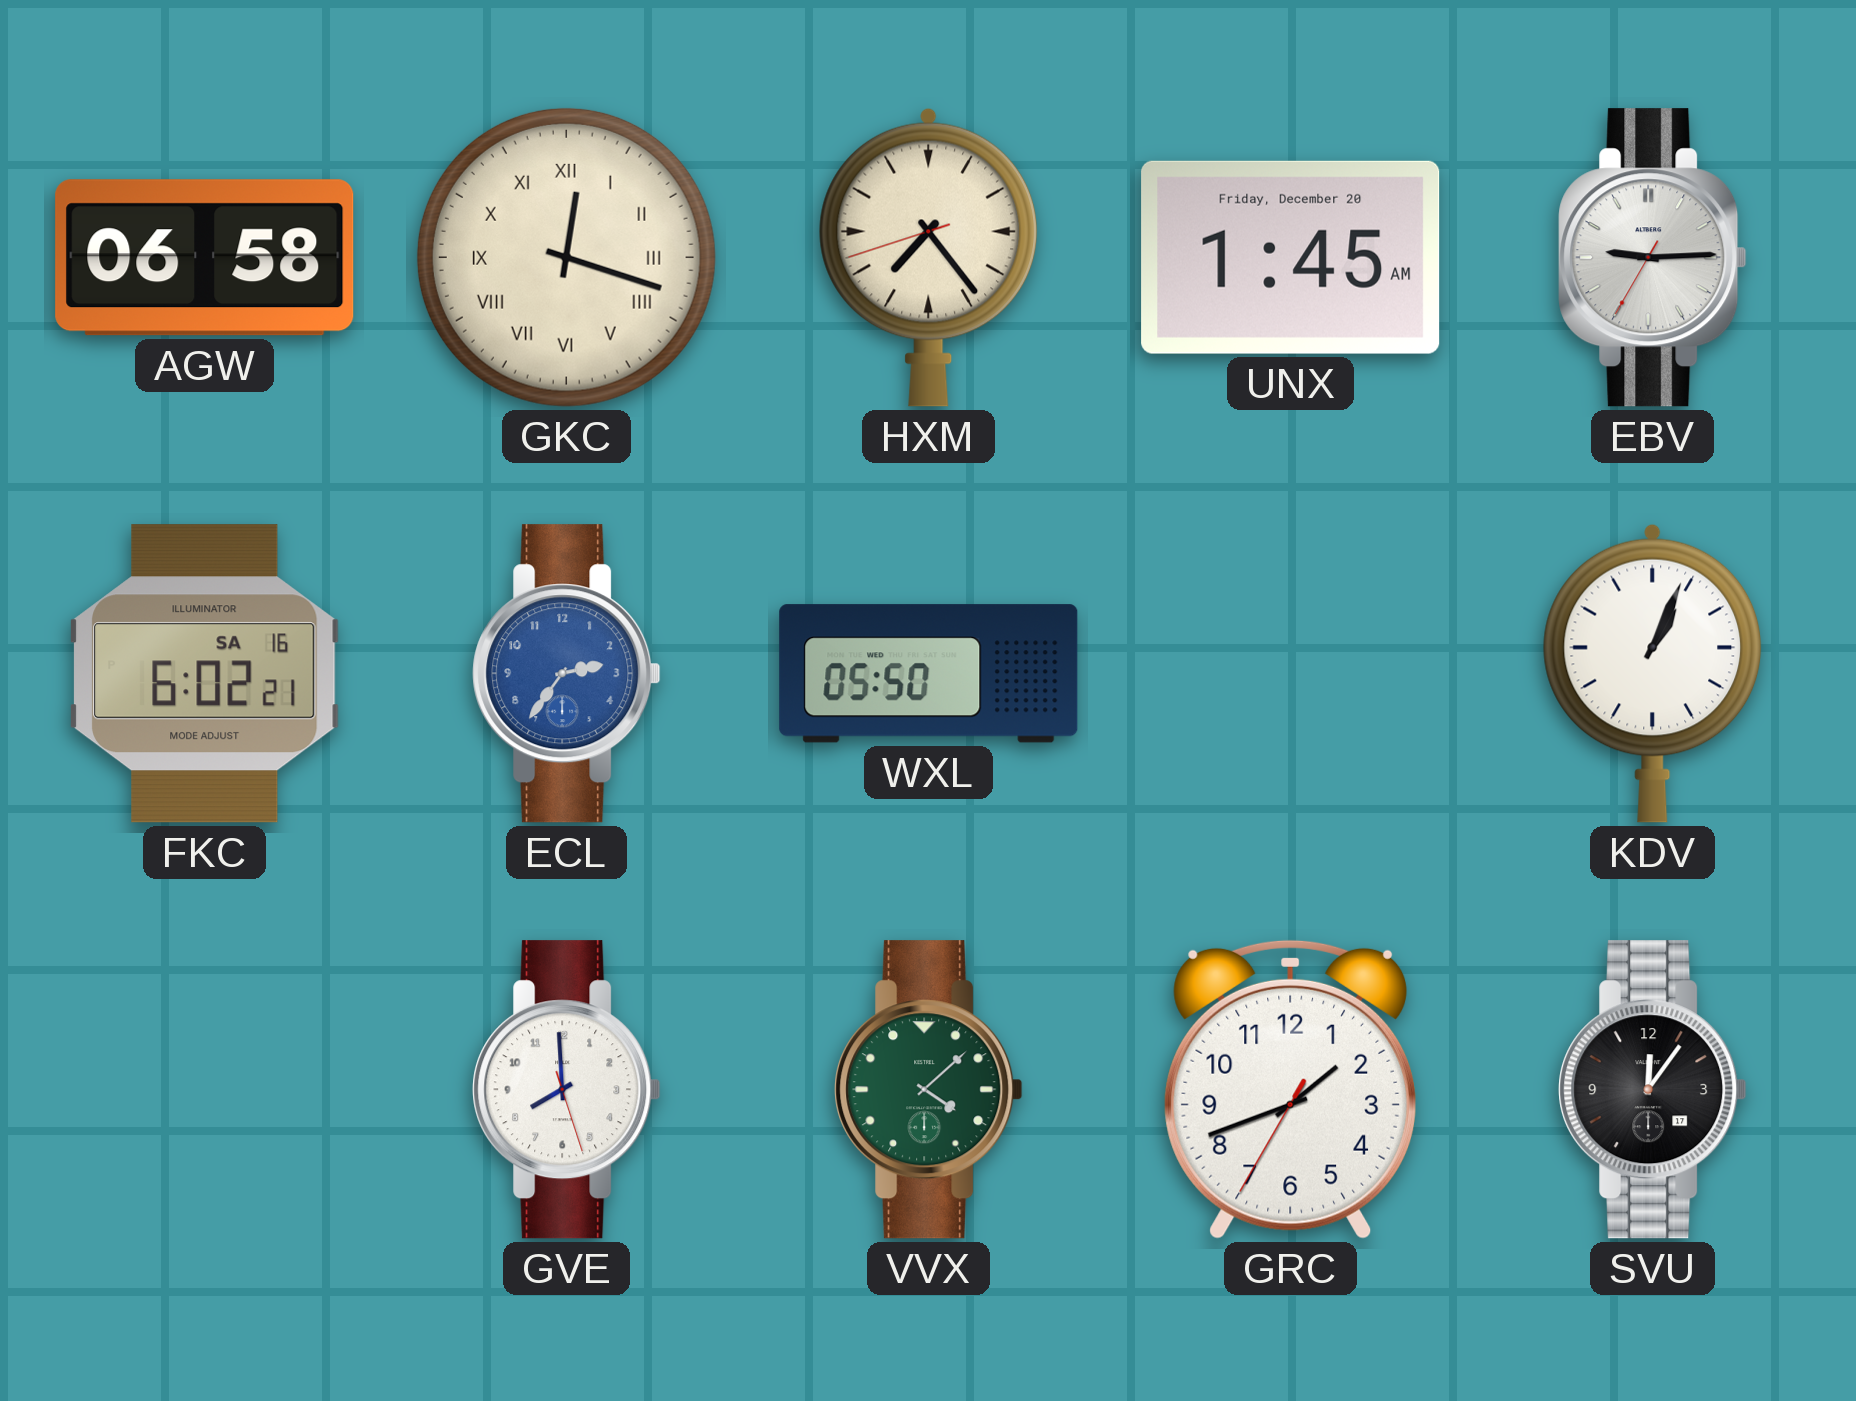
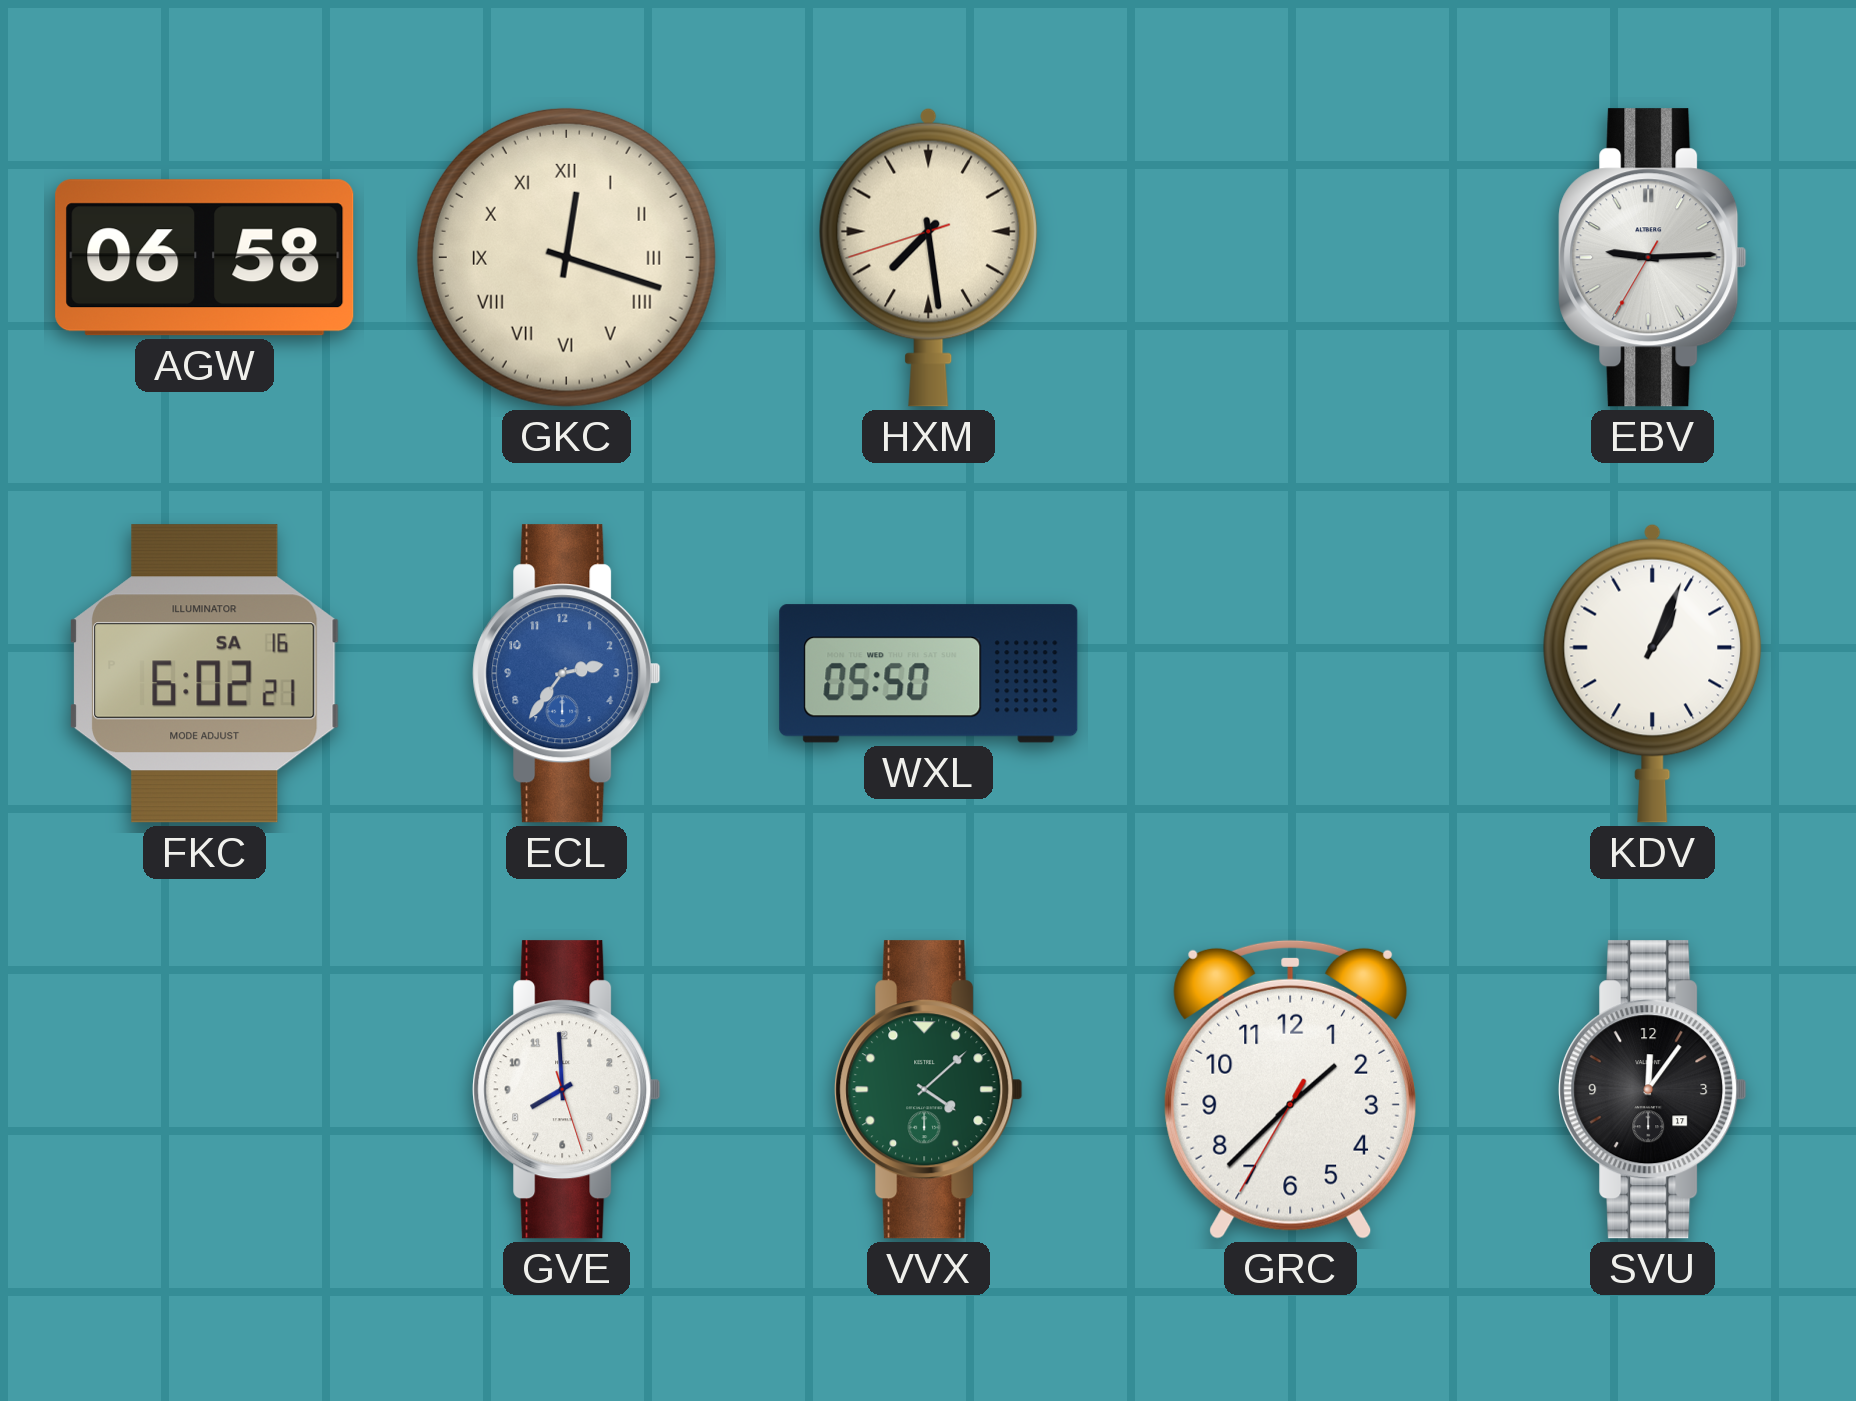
HXM: 7:23 -> 7:28 (929, 257)
UNX: 1:45 -> none (1291, 257)
GRC: 1:41 -> 1:37 (1290, 1089)
